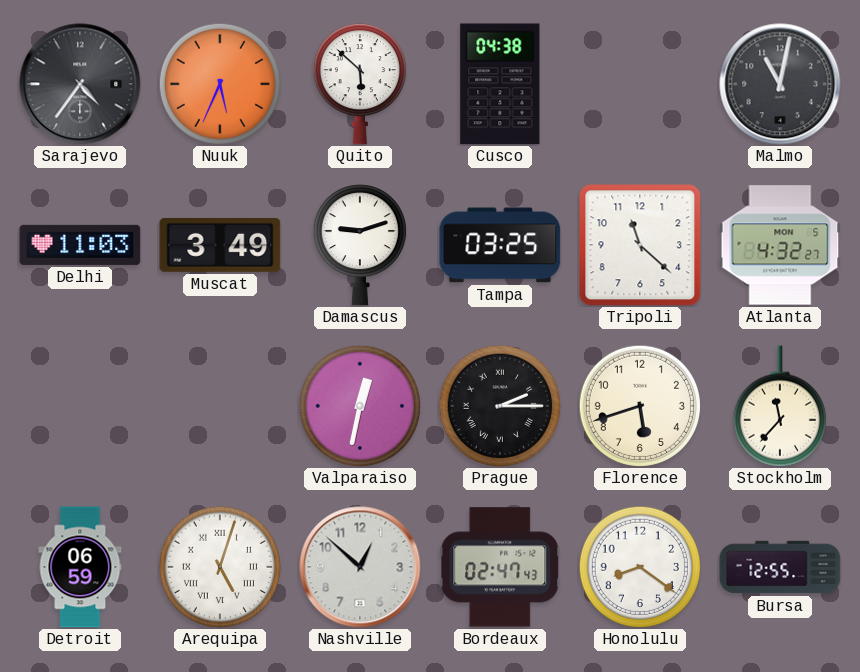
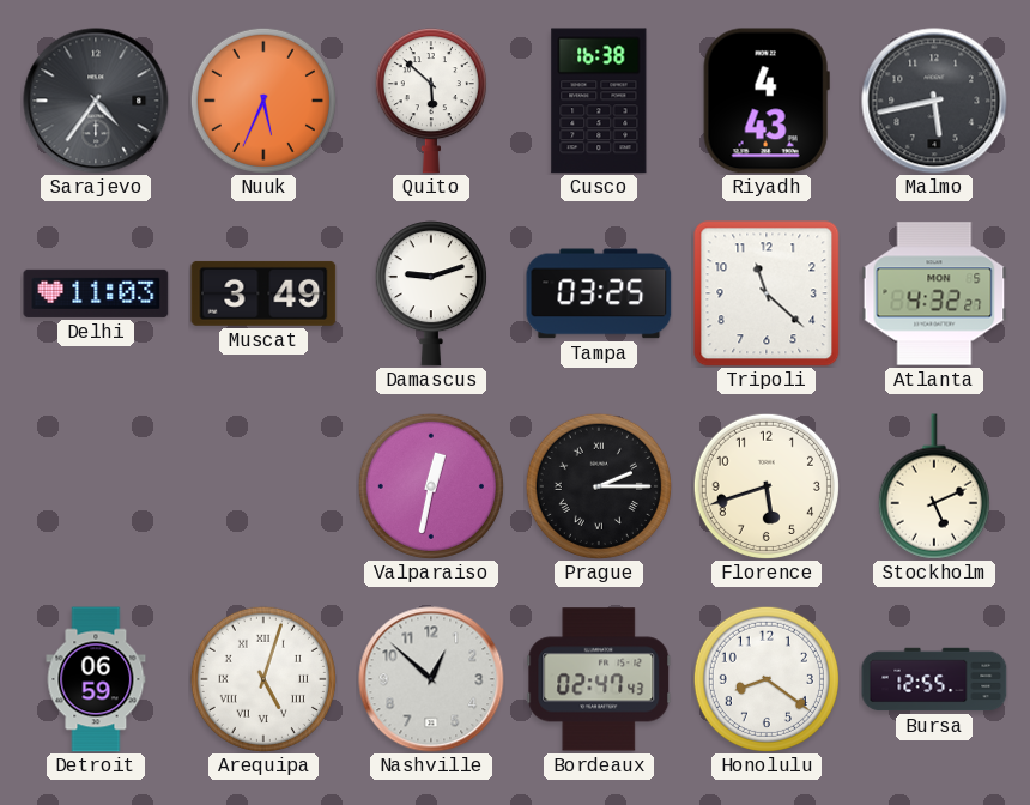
Cusco: 04:38 -> 16:38 (599, 101)
Riyadh: none -> 4:43 (767, 101)
Malmo: 11:02 -> 5:43 (934, 101)
Stockholm: 11:37 -> 5:11 (934, 486)
